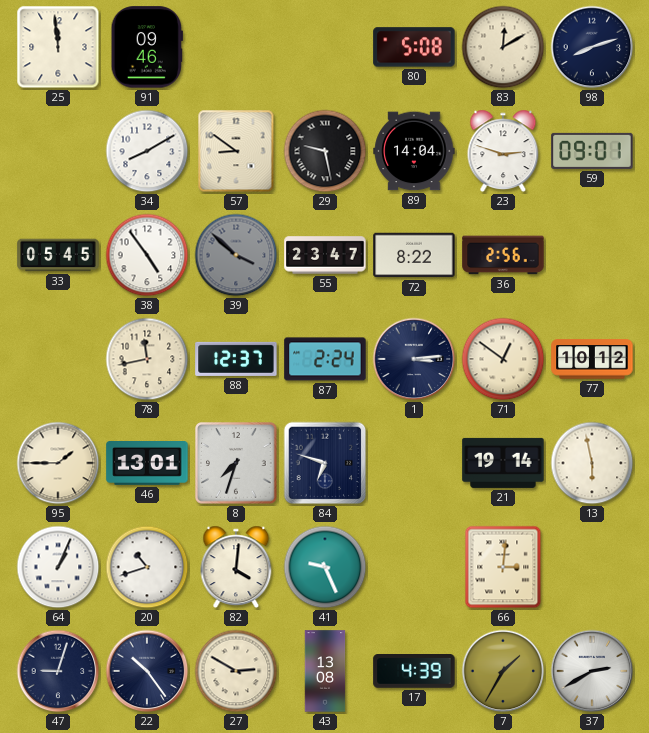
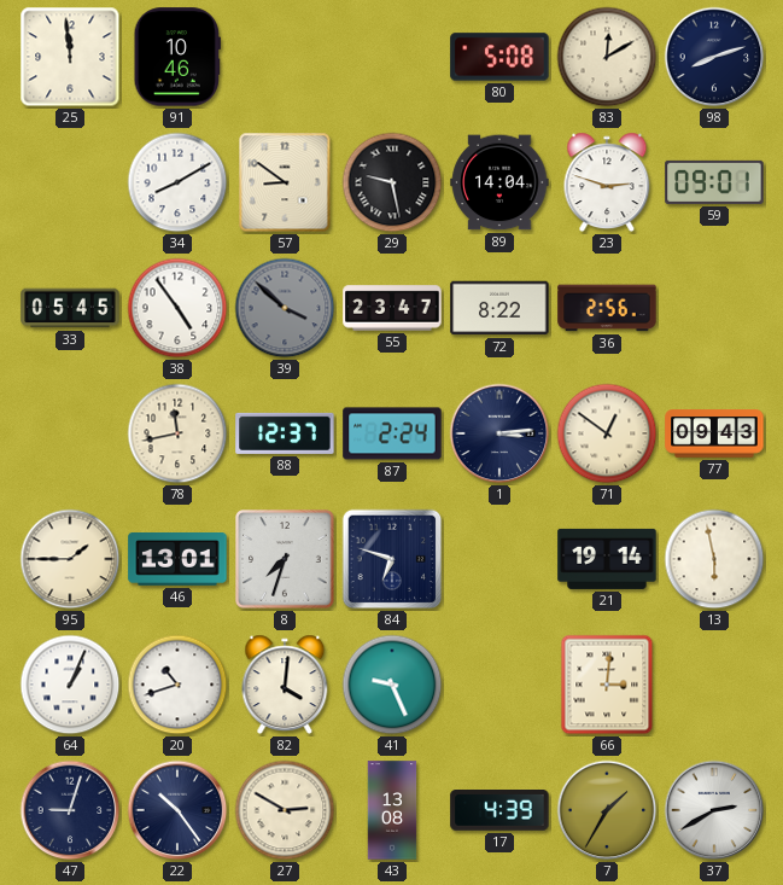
91: 09:46 -> 10:46 (177, 57)
77: 10:12 -> 09:43 (714, 433)
